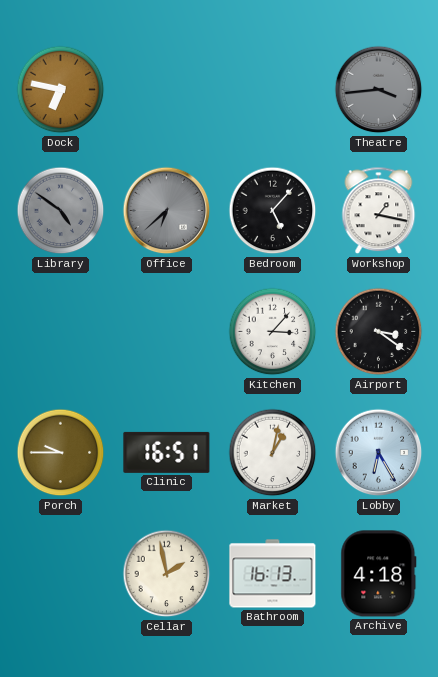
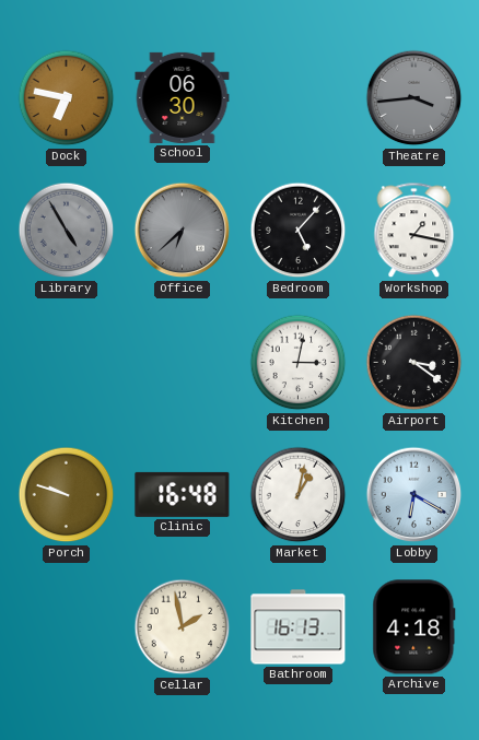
School: none -> 06:30 (183, 97)
Library: 4:51 -> 4:55 (67, 231)
Kitchen: 3:07 -> 3:02 (299, 363)
Porch: 9:45 -> 9:48 (67, 495)
Clinic: 16:51 -> 16:48 (183, 494)
Lobby: 6:25 -> 6:20 (414, 495)
